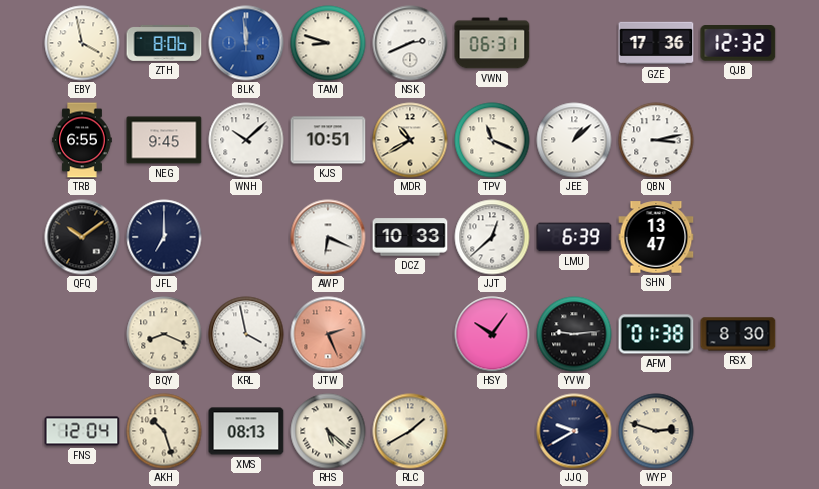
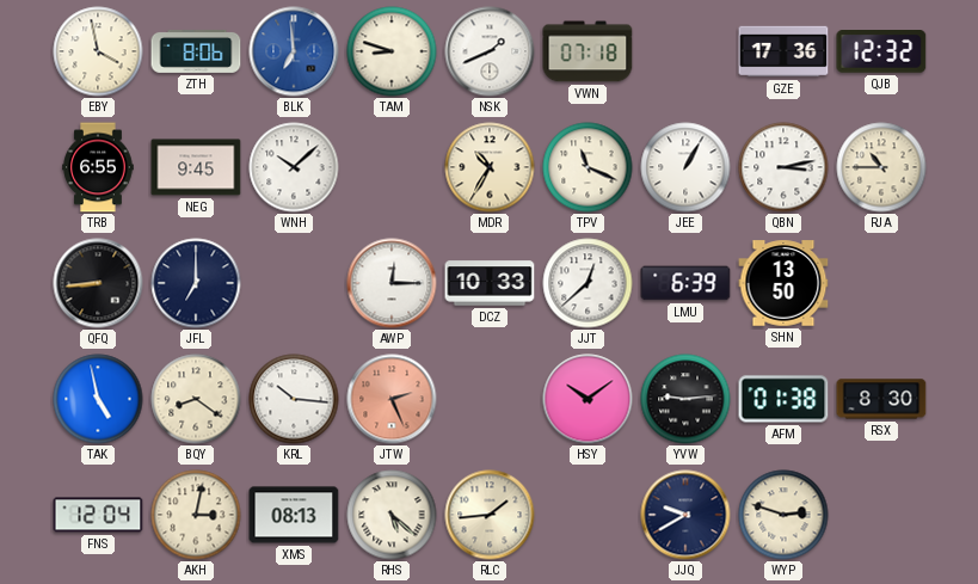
BLK: 11:59 -> 6:59 (294, 51)
NSK: 2:41 -> 1:41 (490, 51)
VWN: 06:31 -> 07:18 (588, 51)
KJS: 10:51 -> none (328, 140)
MDR: 10:40 -> 10:35 (490, 167)
JEE: 1:08 -> 1:05 (685, 167)
RJA: none -> 10:45 (881, 167)
QFQ: 10:09 -> 8:44 (98, 283)
AWP: 6:19 -> 12:15 (392, 283)
SHN: 13:47 -> 13:50 (783, 283)
TAK: none -> 4:58 (98, 399)
BQY: 8:19 -> 8:21 (196, 399)
KRL: 3:58 -> 10:16 (294, 399)
HSY: 10:06 -> 10:09 (588, 399)
AKH: 10:27 -> 3:02 (196, 515)
RLC: 1:40 -> 1:44 (490, 515)
